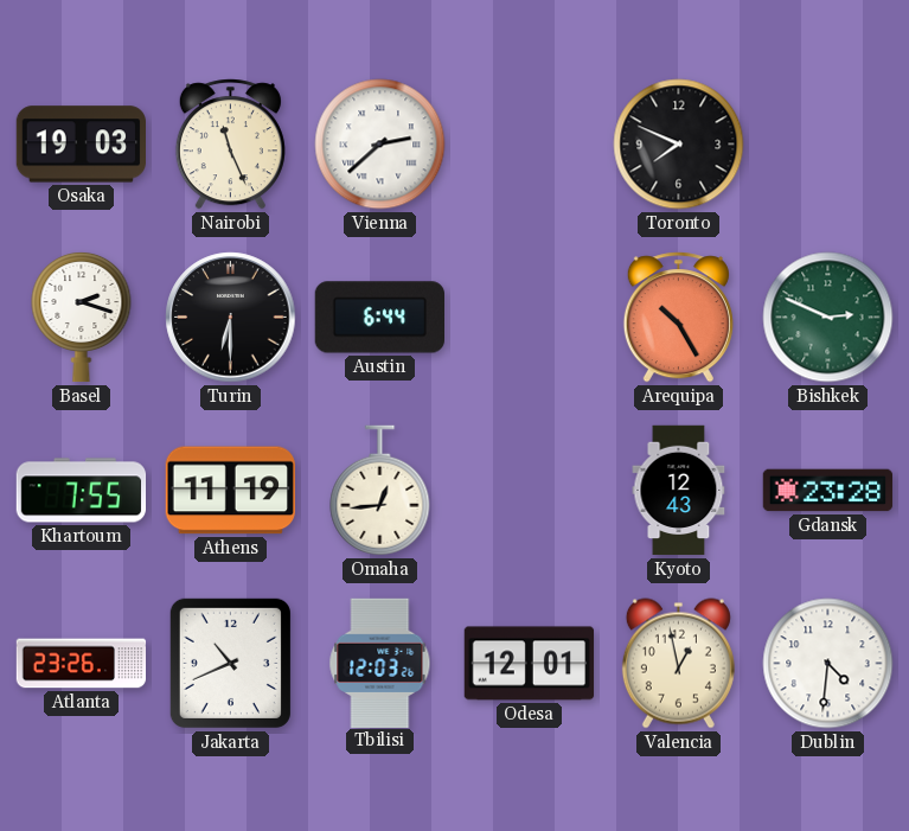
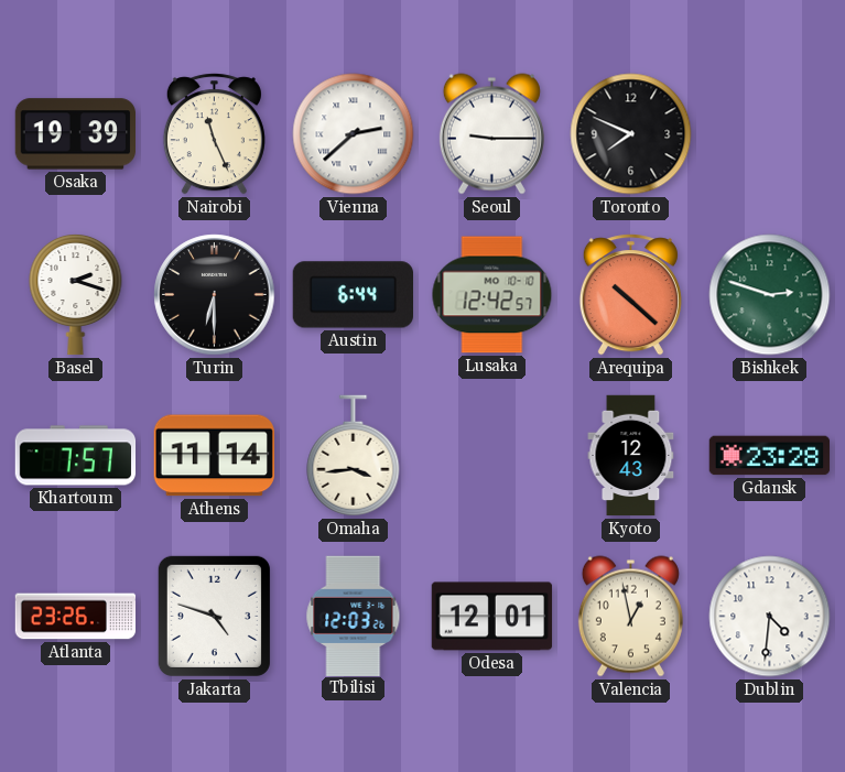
Osaka: 19:03 -> 19:39 (75, 134)
Seoul: none -> 9:15 (491, 134)
Lusaka: none -> 12:42 (492, 295)
Arequipa: 10:25 -> 10:22 (630, 295)
Bishkek: 2:49 -> 2:48 (770, 295)
Khartoum: 7:55 -> 7:57 (76, 456)
Athens: 11:19 -> 11:14 (214, 456)
Omaha: 12:44 -> 3:44 (354, 456)
Jakarta: 10:41 -> 4:48 (214, 616)
